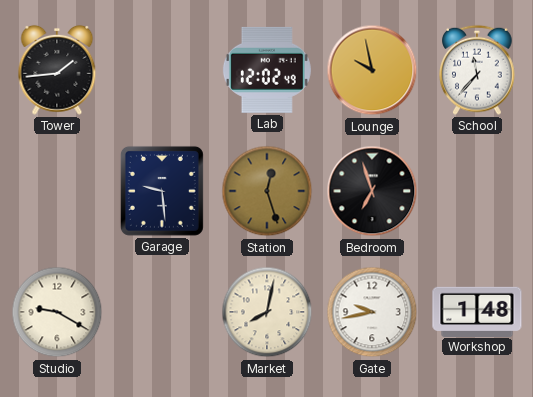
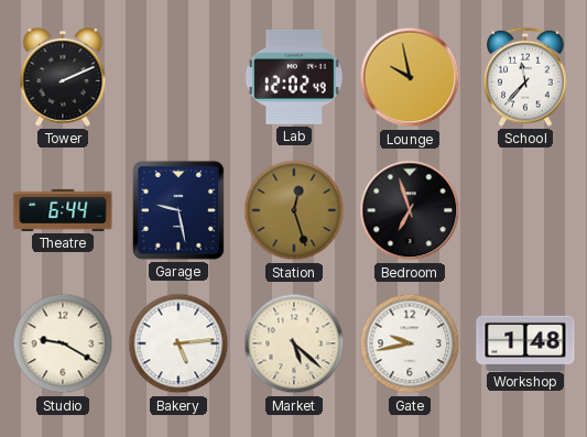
Tower: 1:44 -> 2:11 (63, 77)
Theatre: none -> 6:44 (63, 210)
Garage: 9:29 -> 9:28 (178, 210)
Bakery: none -> 5:14 (178, 343)
Market: 8:02 -> 5:22 (294, 343)
